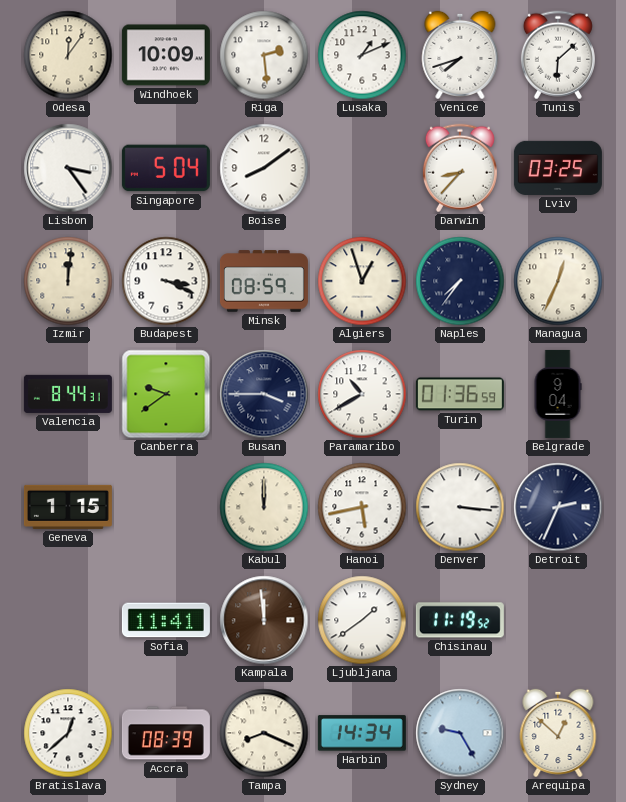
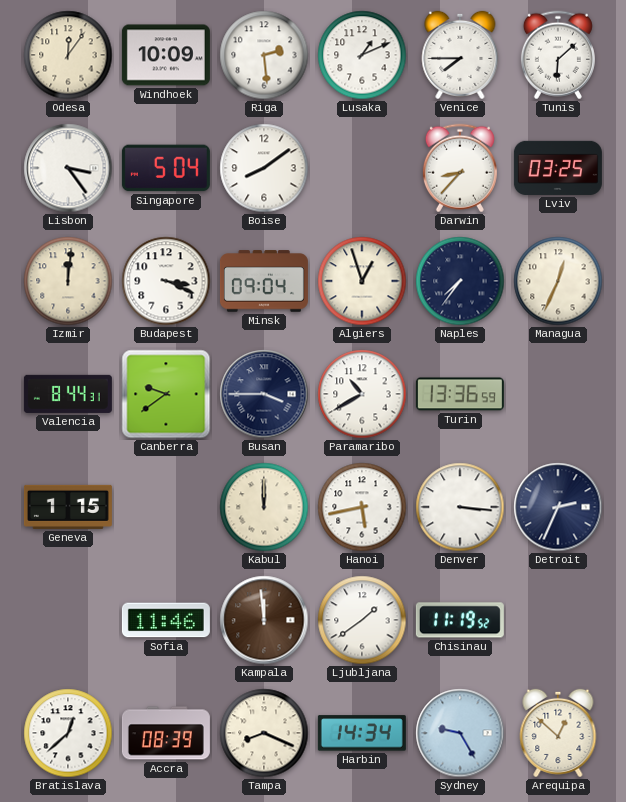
Venice: 7:42 -> 7:45 (460, 55)
Minsk: 08:59 -> 09:04 (264, 281)
Turin: 01:36 -> 13:36 (460, 394)
Belgrade: 9:04 -> none (558, 394)
Sofia: 11:41 -> 11:46 (166, 620)
